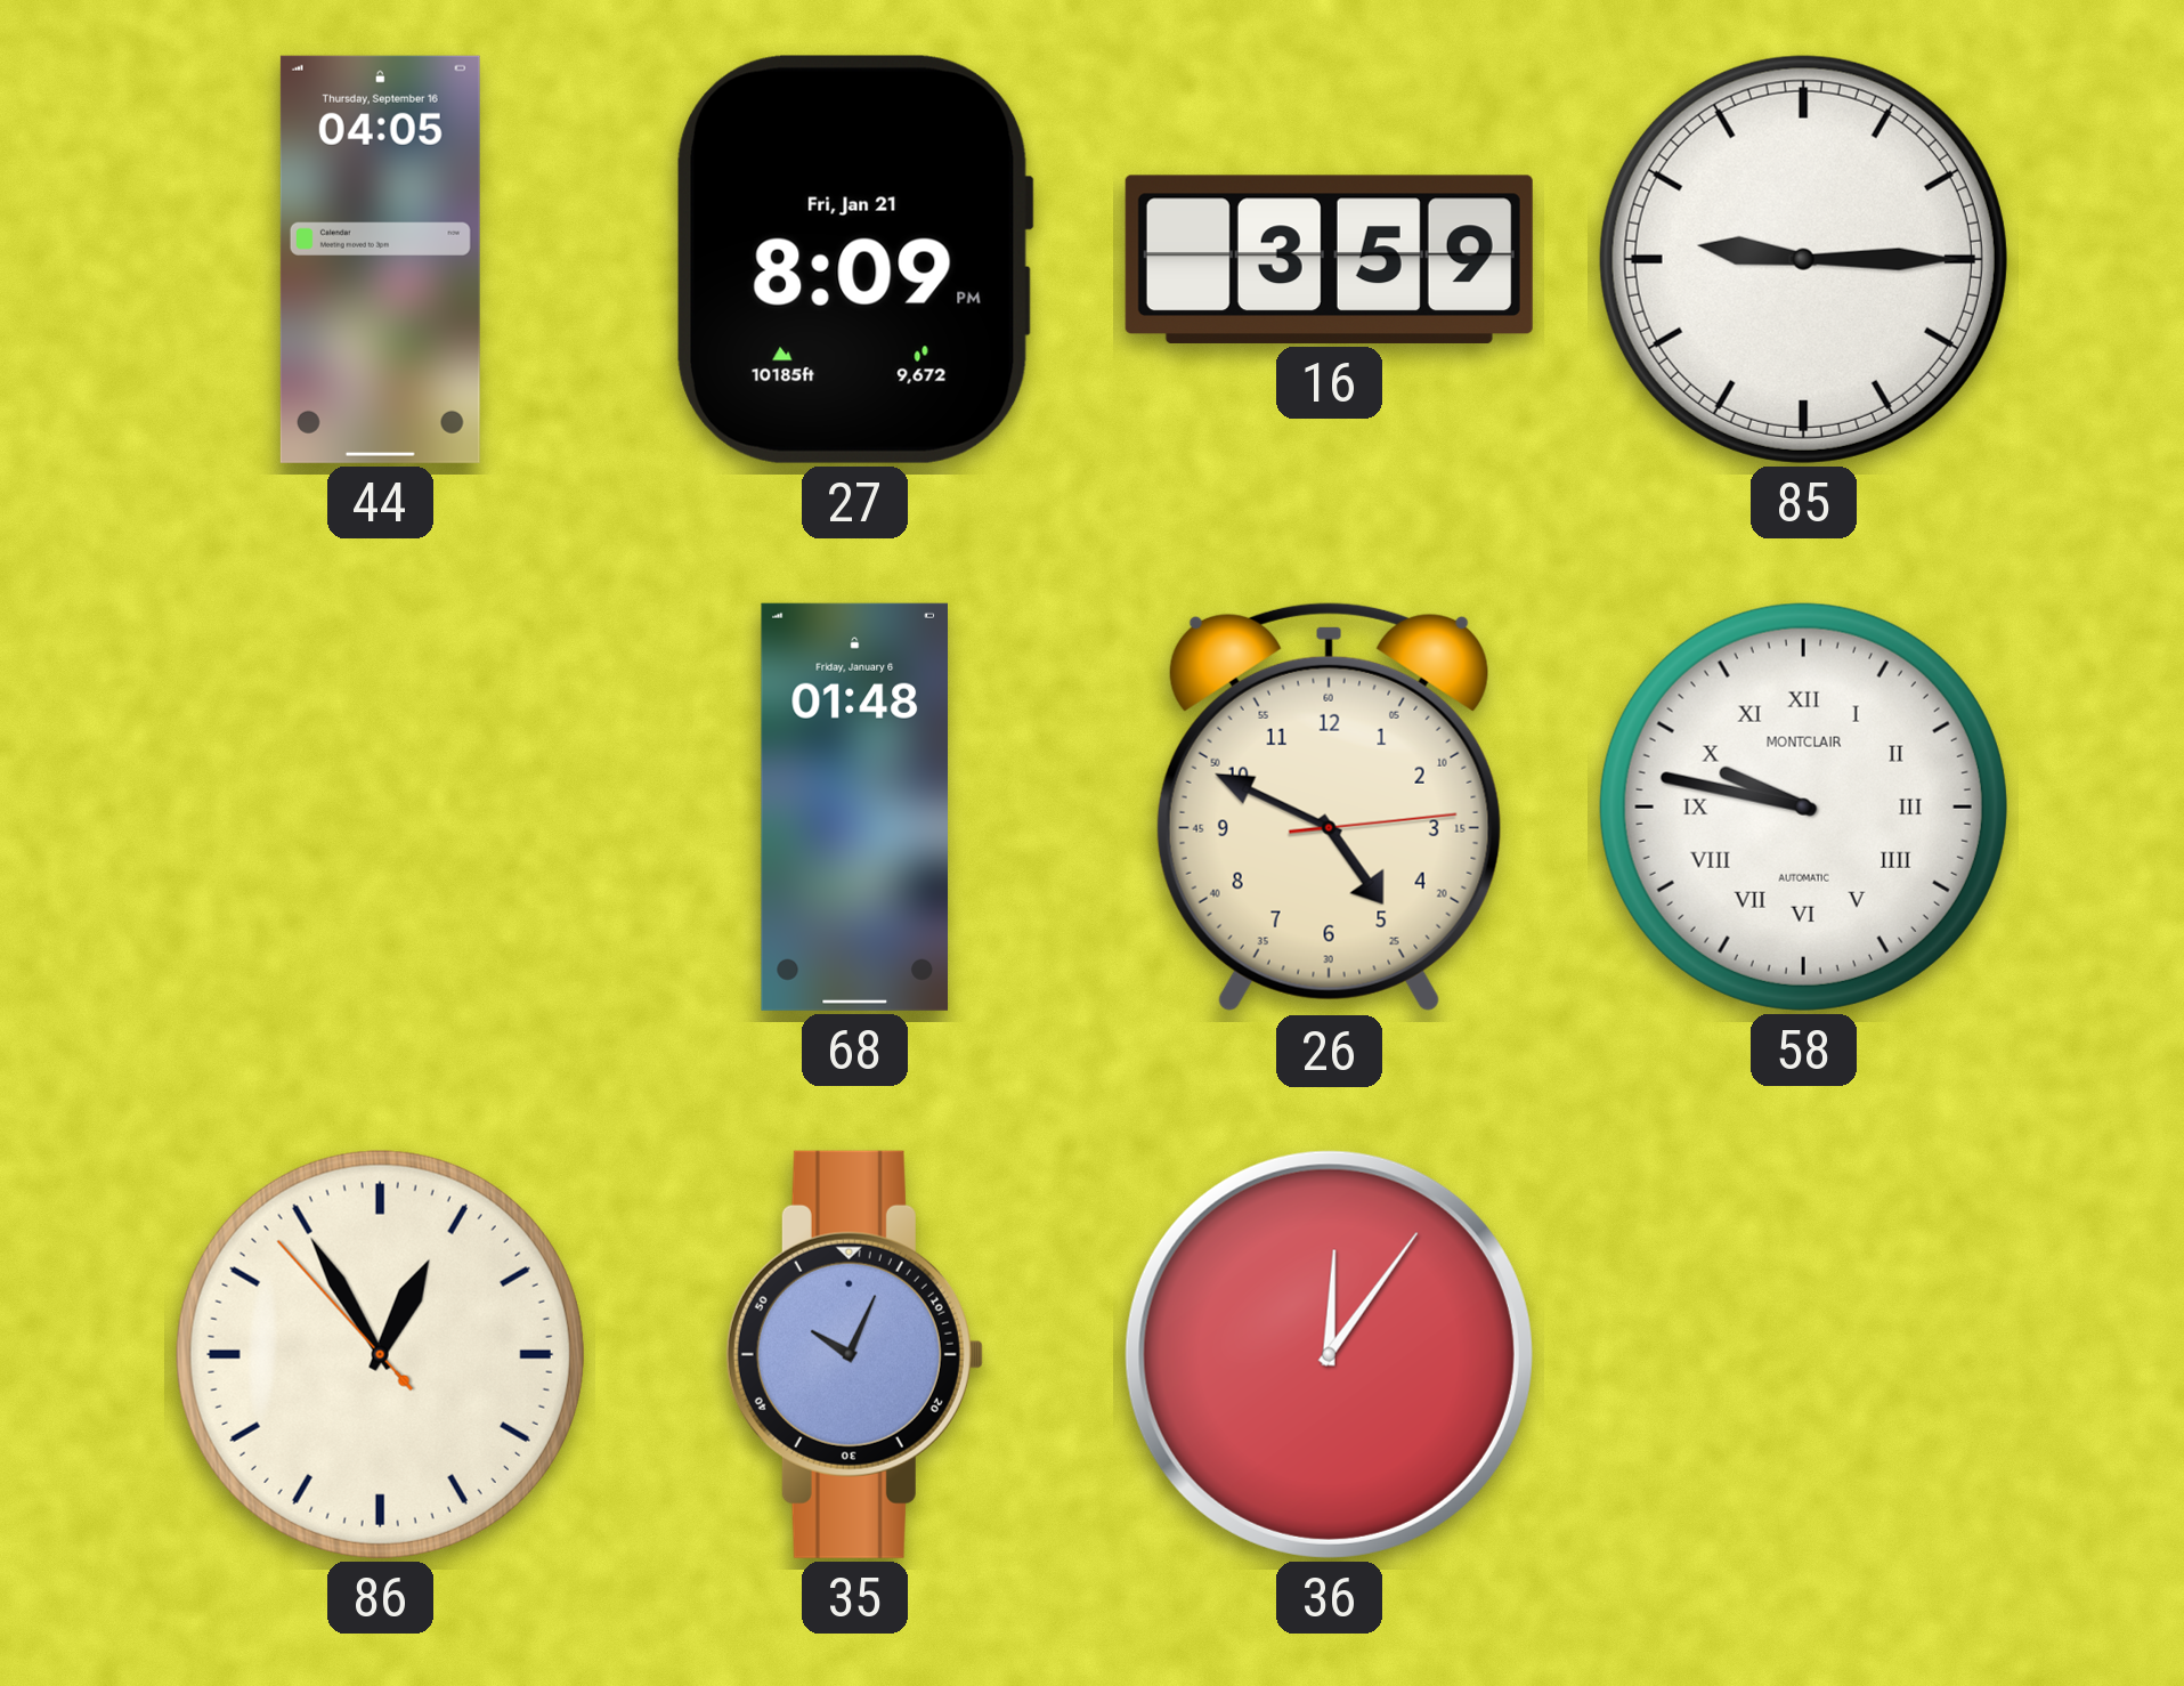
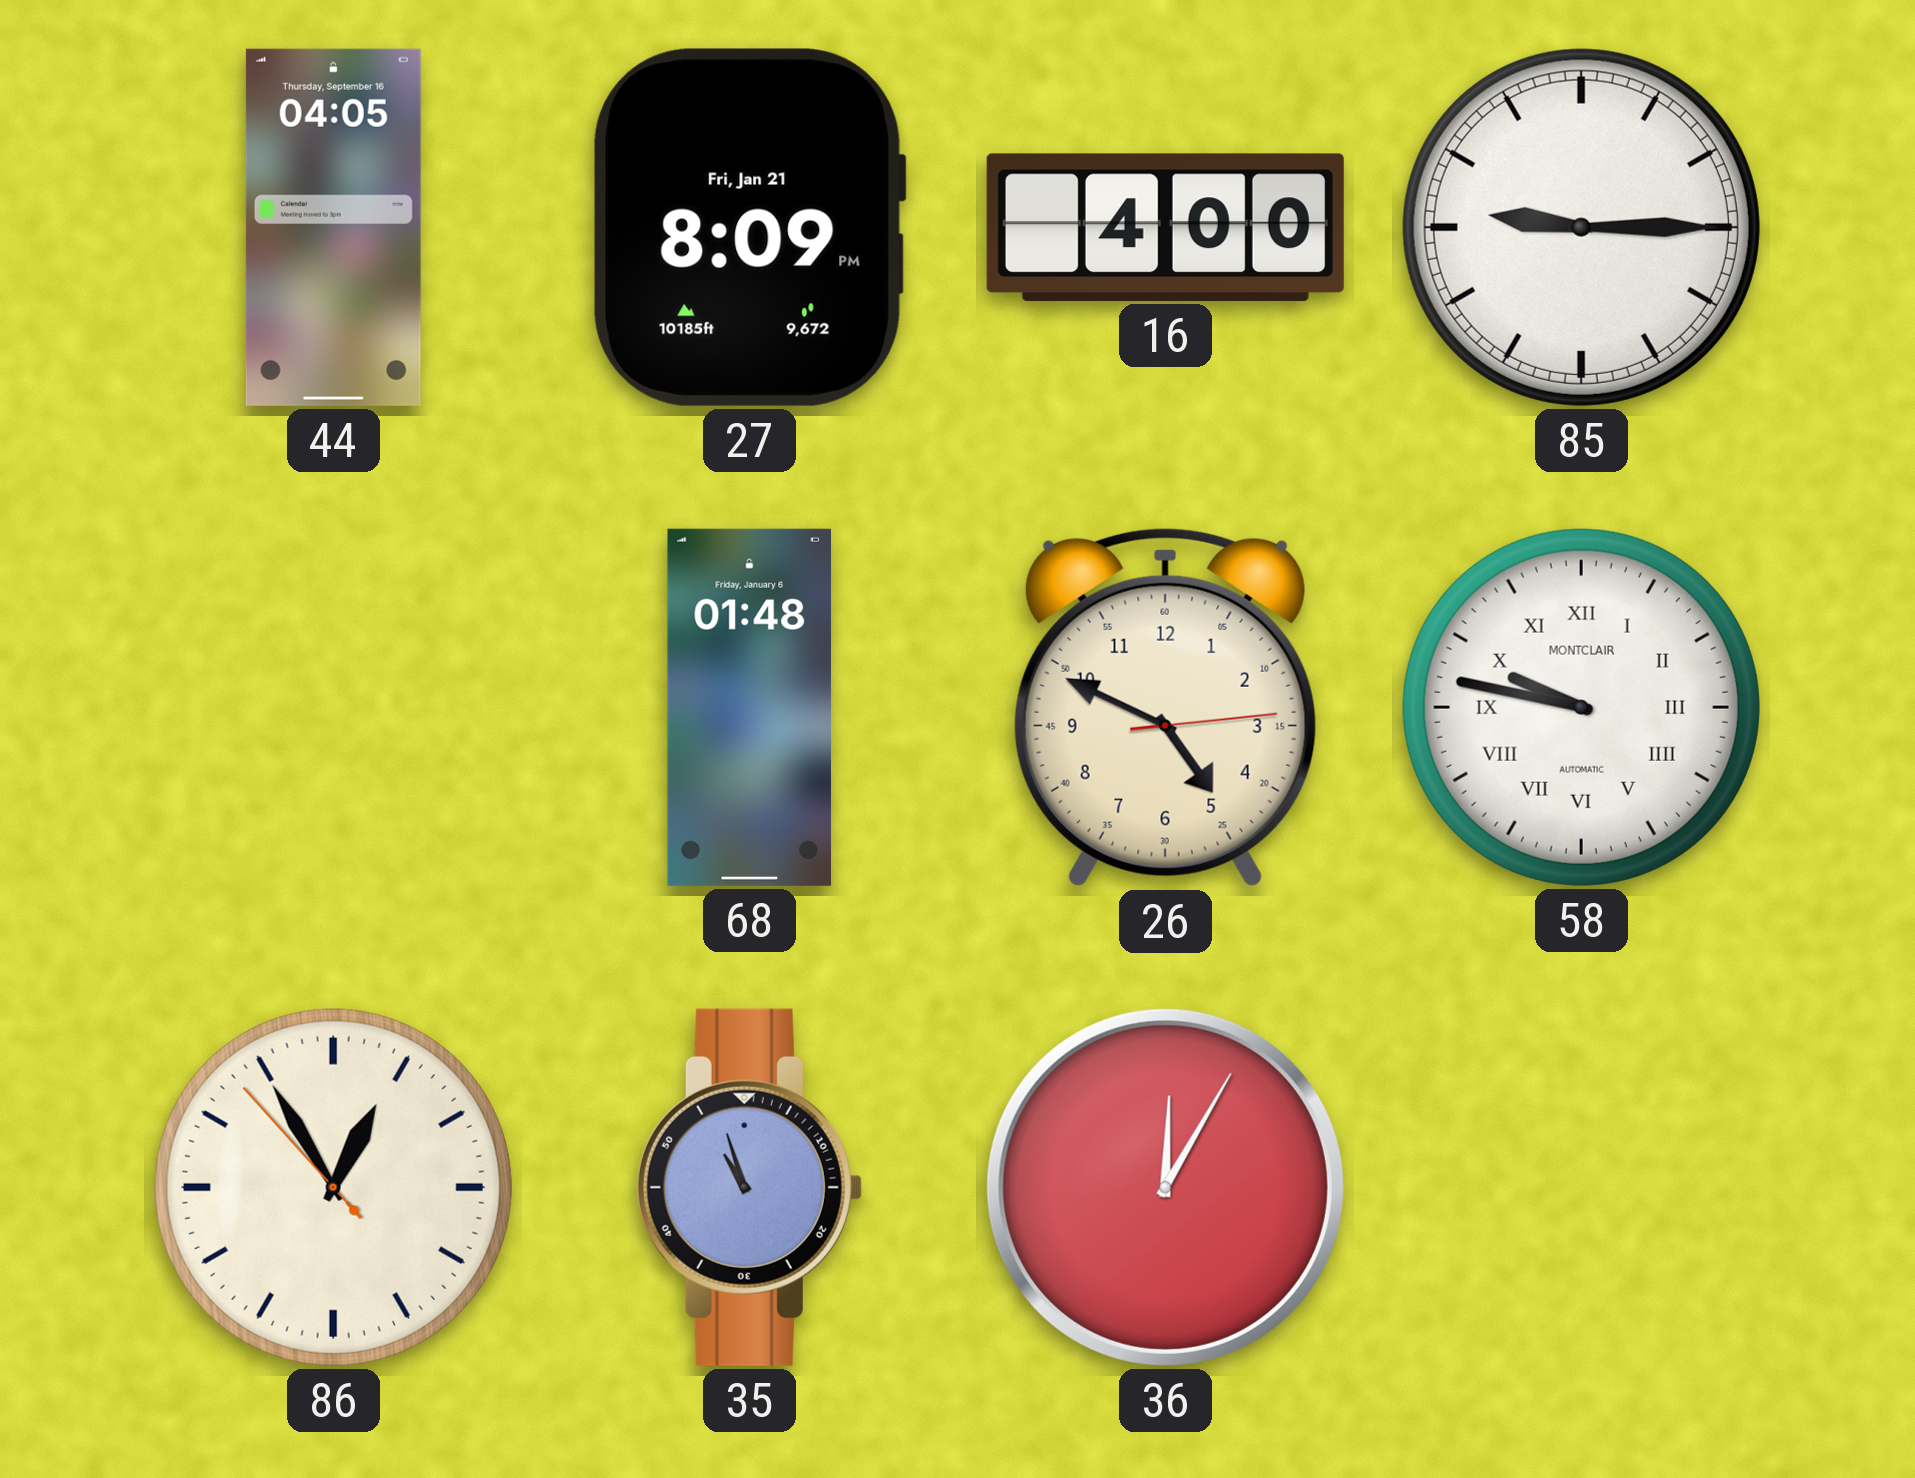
16: 3:59 -> 4:00 (1165, 227)
35: 10:04 -> 10:57 (749, 1187)
36: 12:06 -> 12:05 (1165, 1187)
